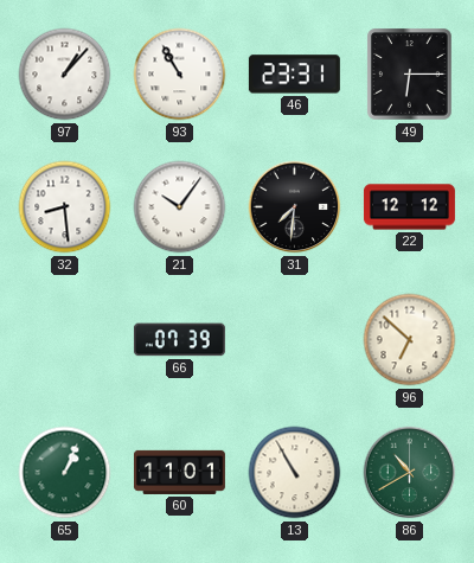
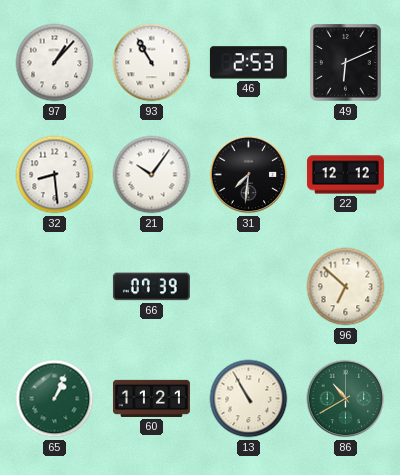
46: 23:31 -> 2:53 (248, 63)
49: 6:15 -> 6:11 (346, 63)
60: 11:01 -> 11:21 (151, 398)
